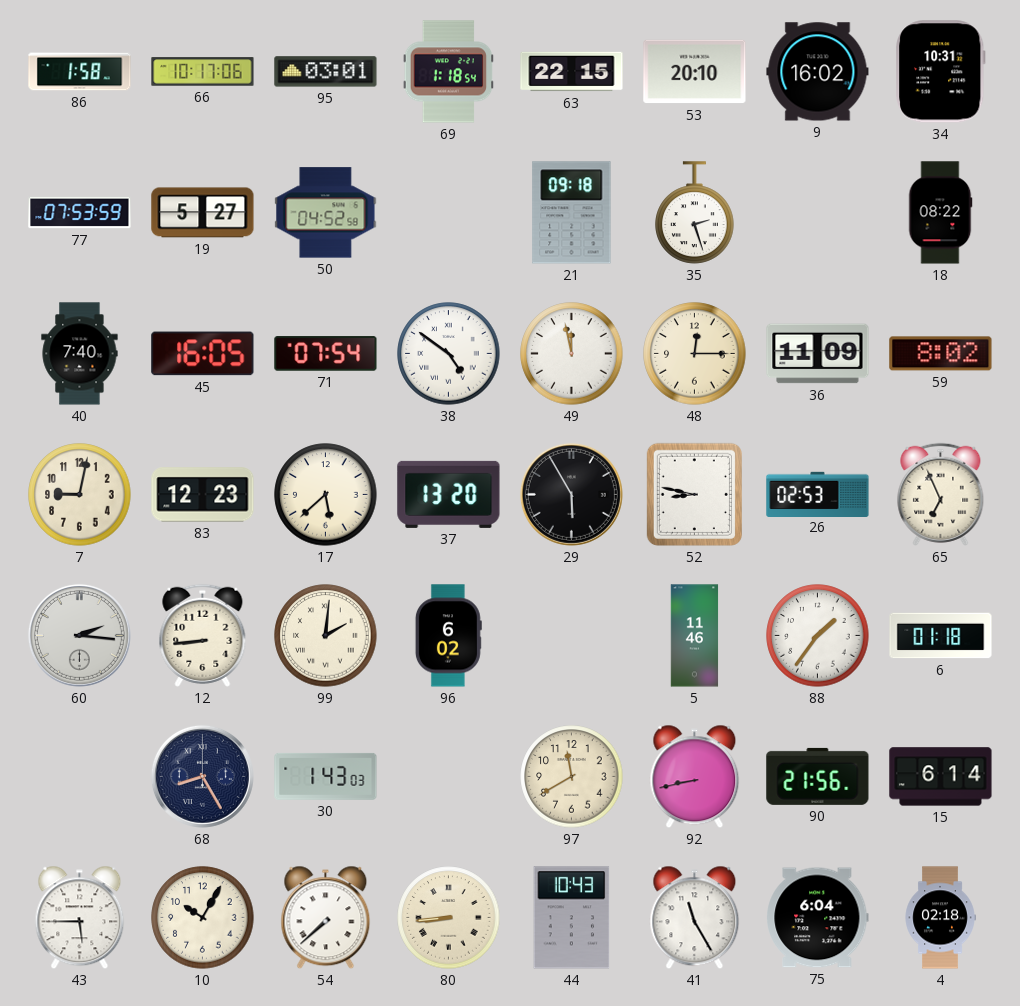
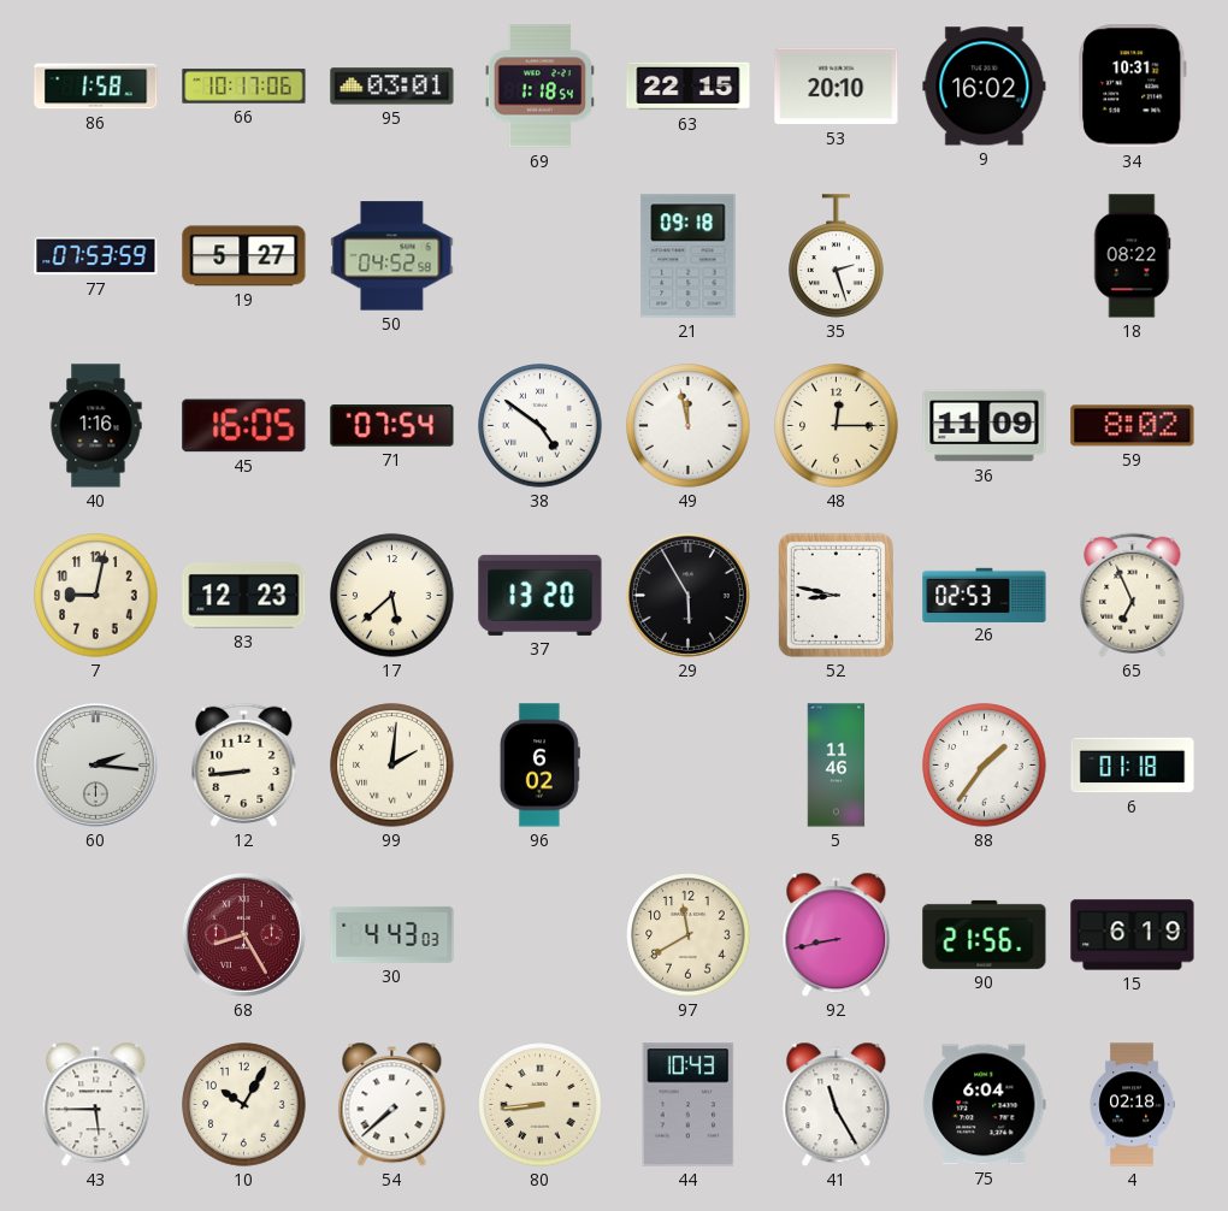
40: 7:40 -> 1:16 (96, 426)
68 dial: navy -> burgundy (243, 934)
30: 1:43 -> 4:43 (392, 934)
15: 6:14 -> 6:19 (1133, 935)
